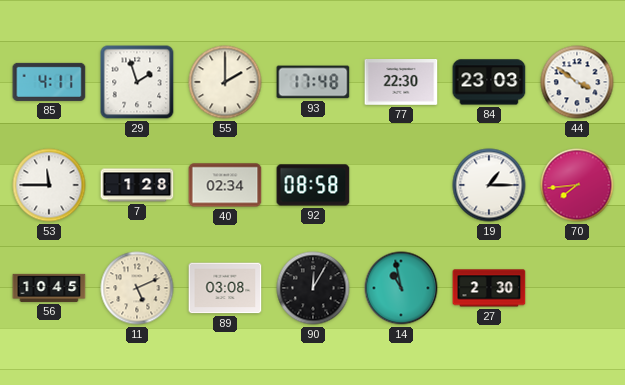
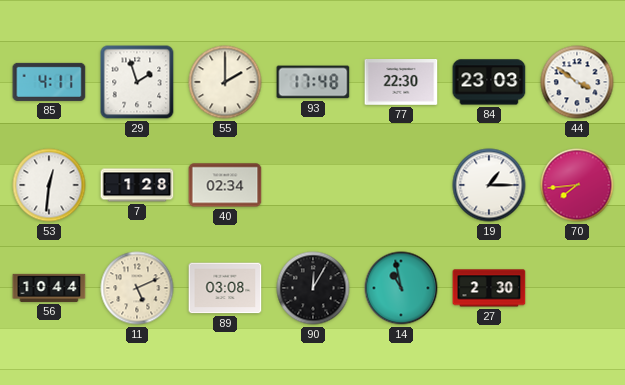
53: 11:45 -> 12:31 (49, 185)
92: 08:58 -> none (313, 185)
56: 10:45 -> 10:44 (49, 288)
